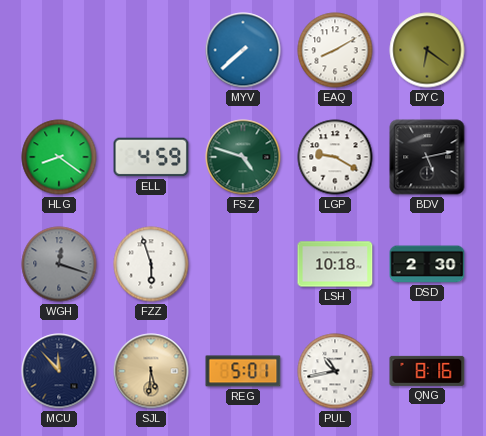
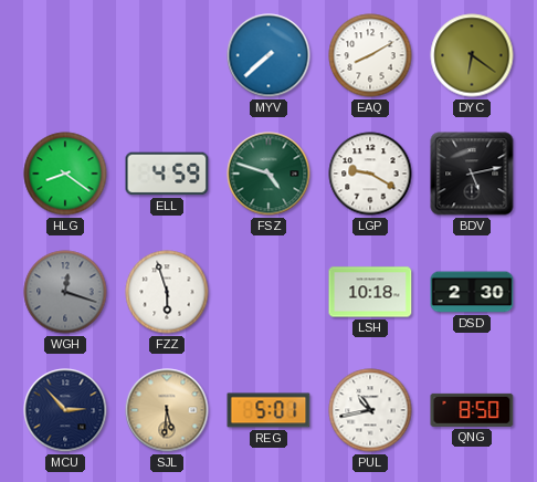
MCU: 11:53 -> 2:53 (65, 410)
QNG: 8:16 -> 8:50 (472, 410)
